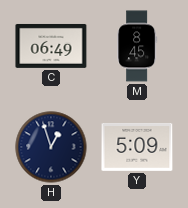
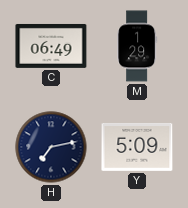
M: 8:45 -> 1:29 (137, 46)
H: 12:57 -> 7:13 (51, 147)
